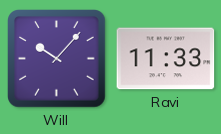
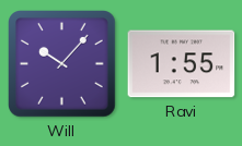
Ravi: 11:33 -> 1:55 (182, 64)
